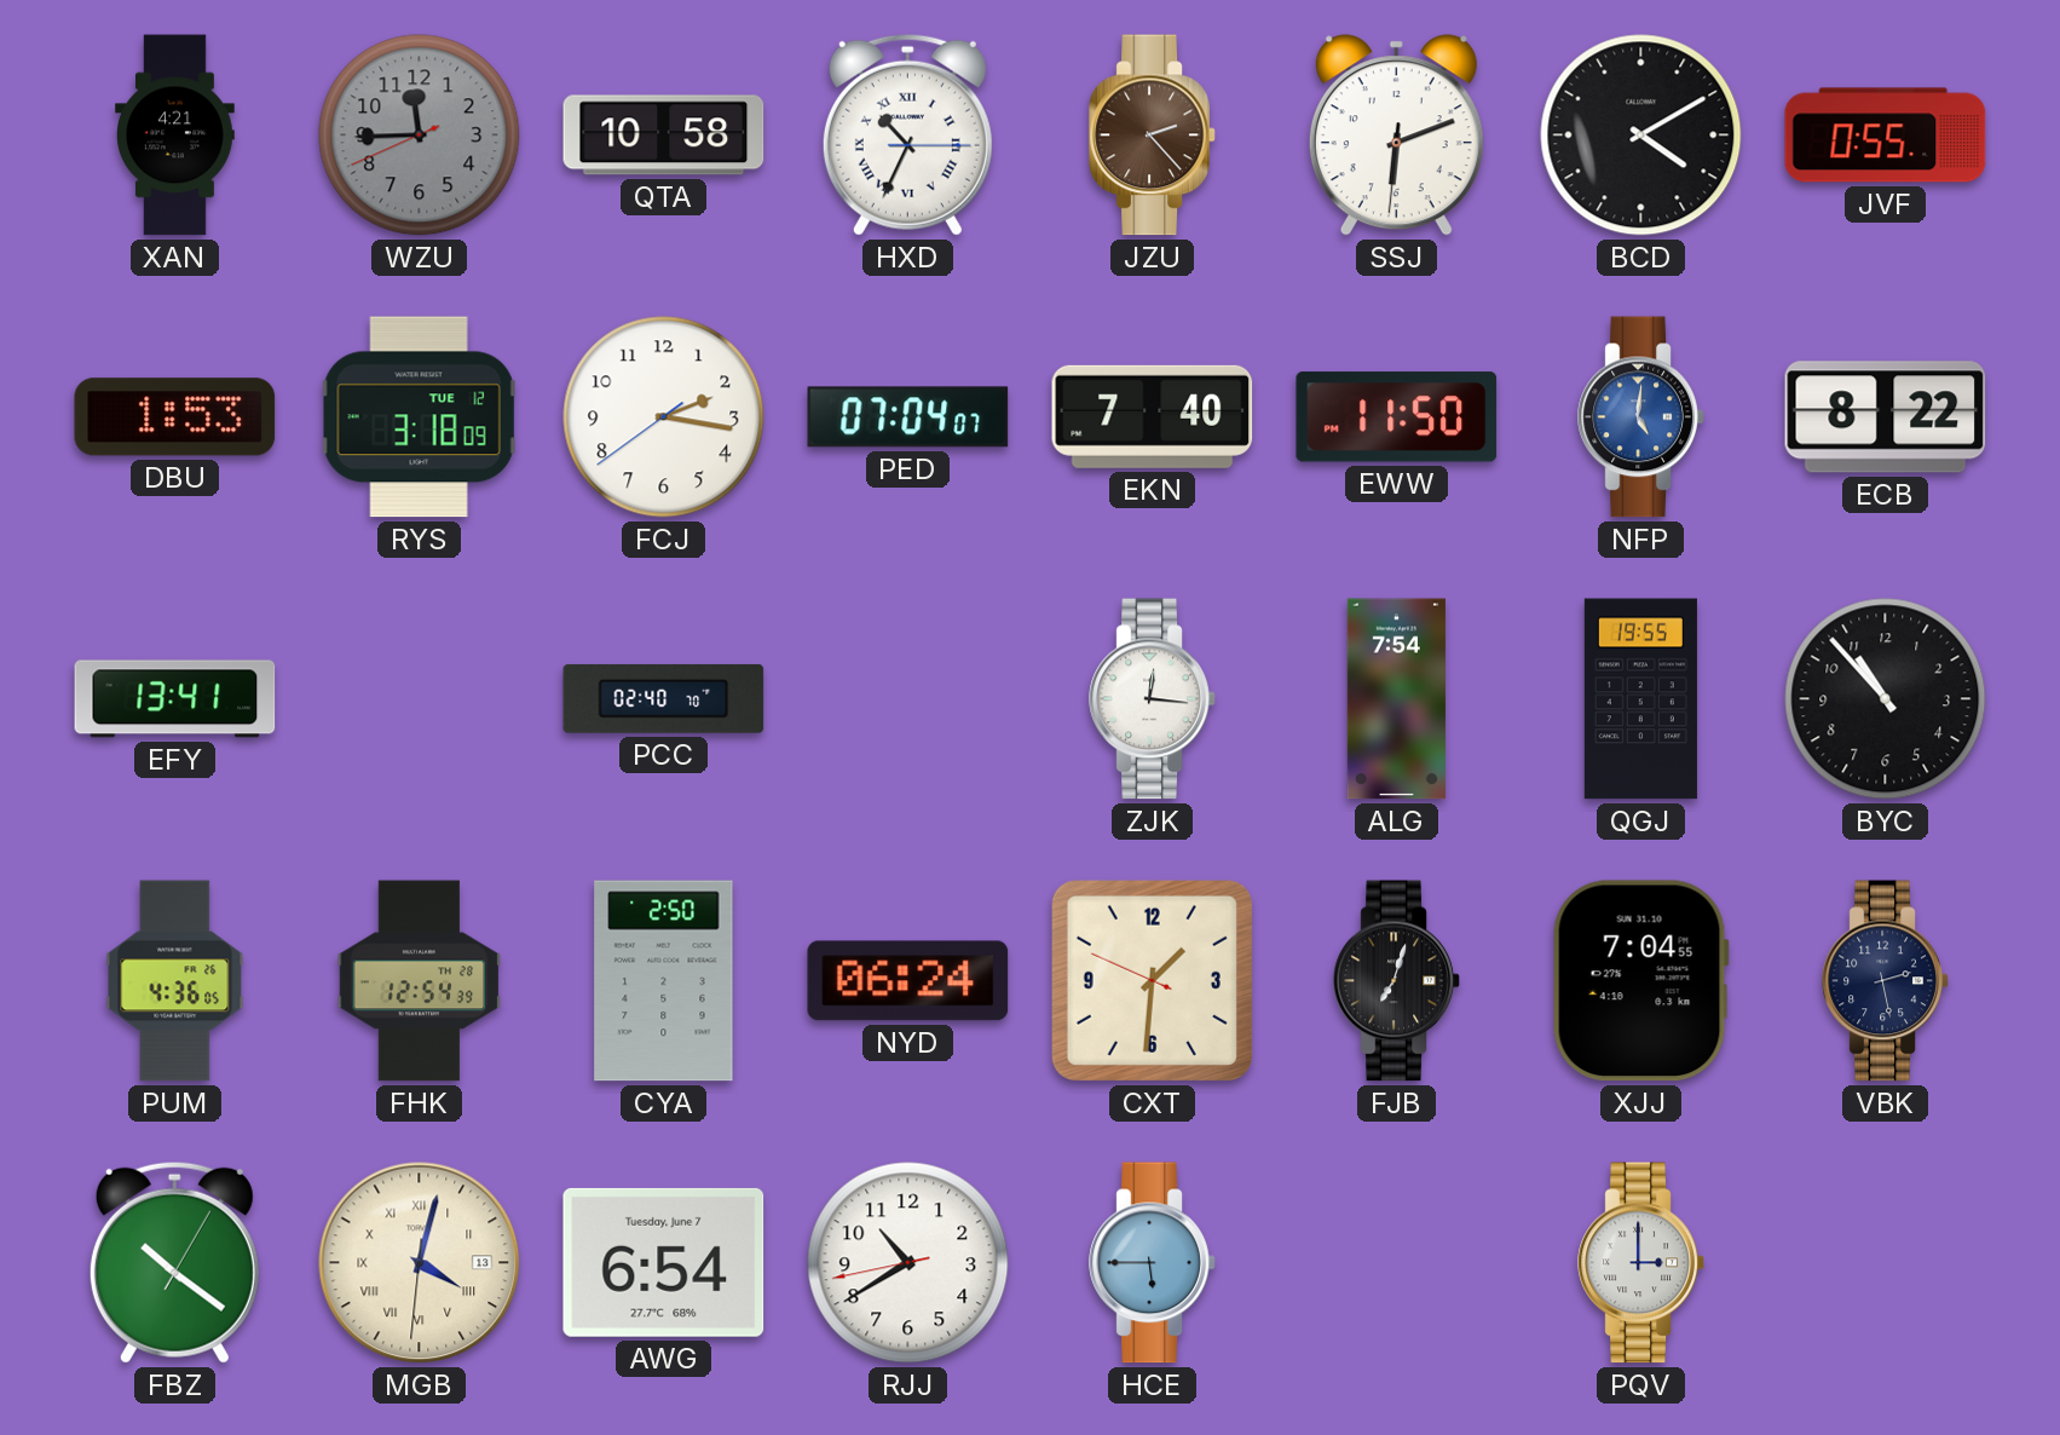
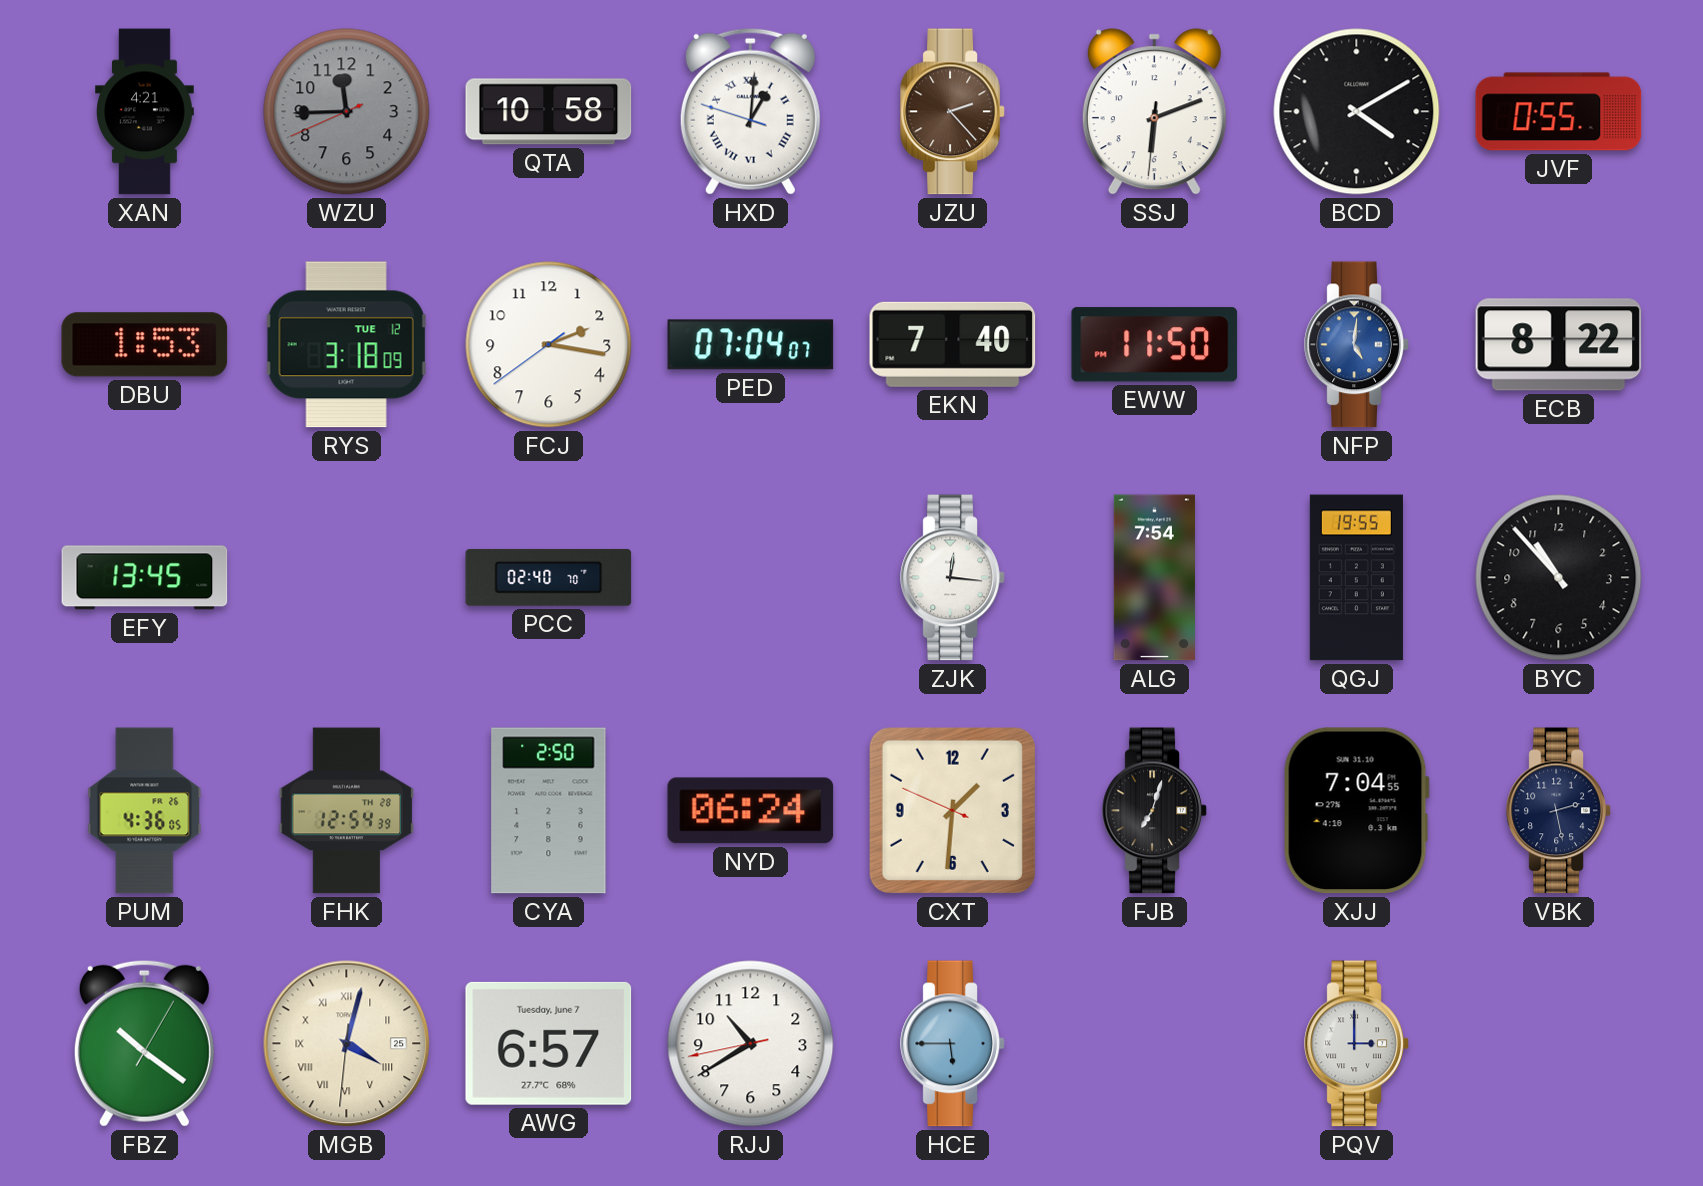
HXD: 10:34 -> 1:00 (750, 111)
EFY: 13:41 -> 13:45 (145, 578)
MGB date: 13 -> 25 (347, 1044)
AWG: 6:54 -> 6:57 (549, 1043)
